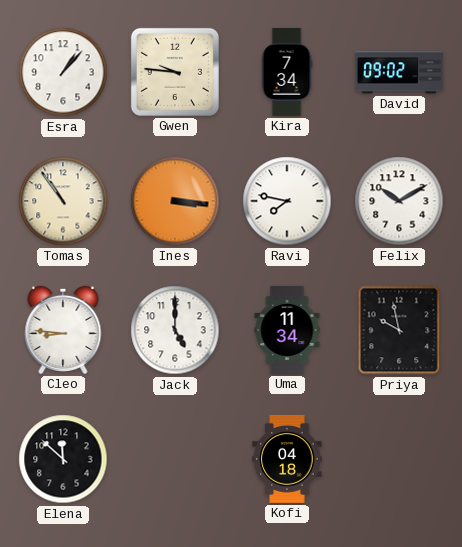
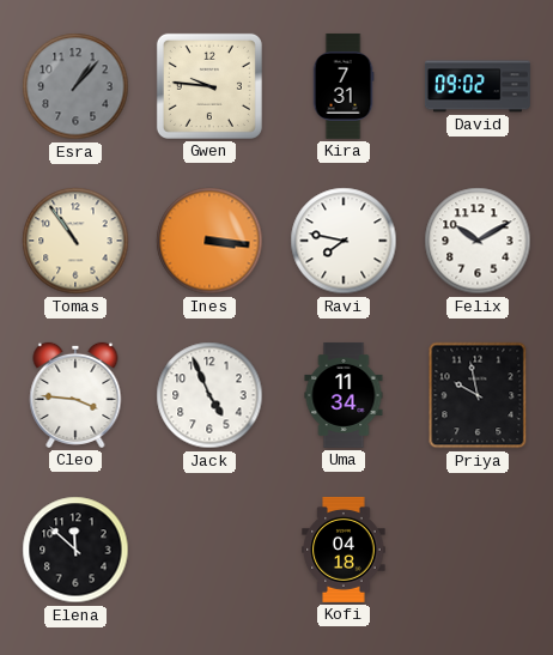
Esra dial: white -> grey (75, 86)
Kira: 7:34 -> 7:31 (344, 86)
Cleo: 8:46 -> 3:46 (75, 395)
Jack: 5:00 -> 4:56 (209, 395)
